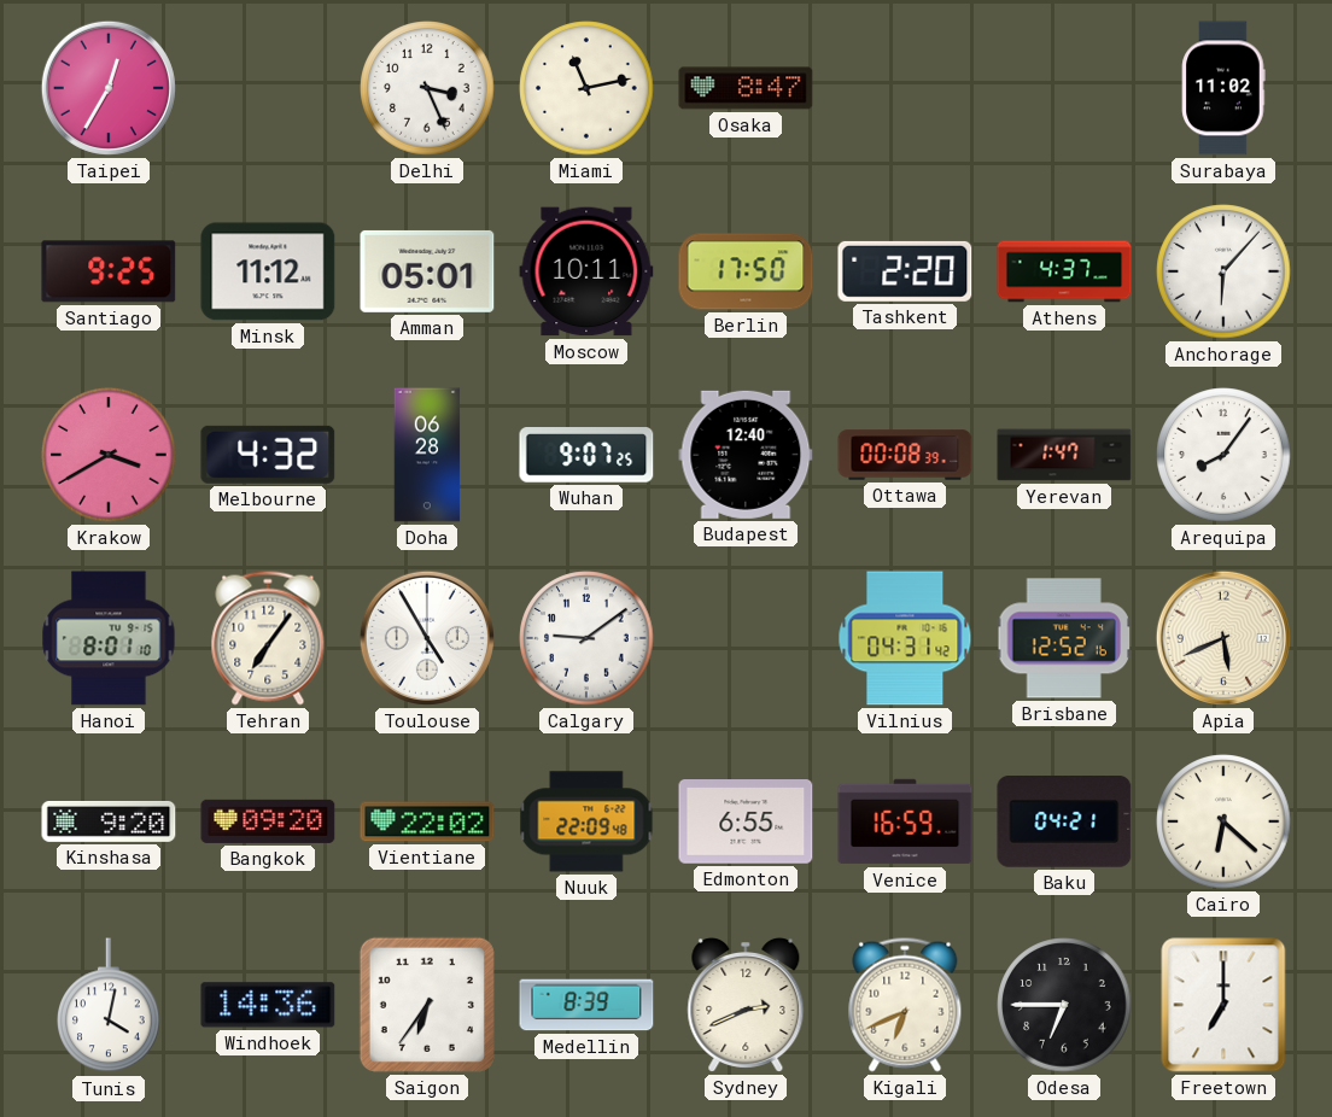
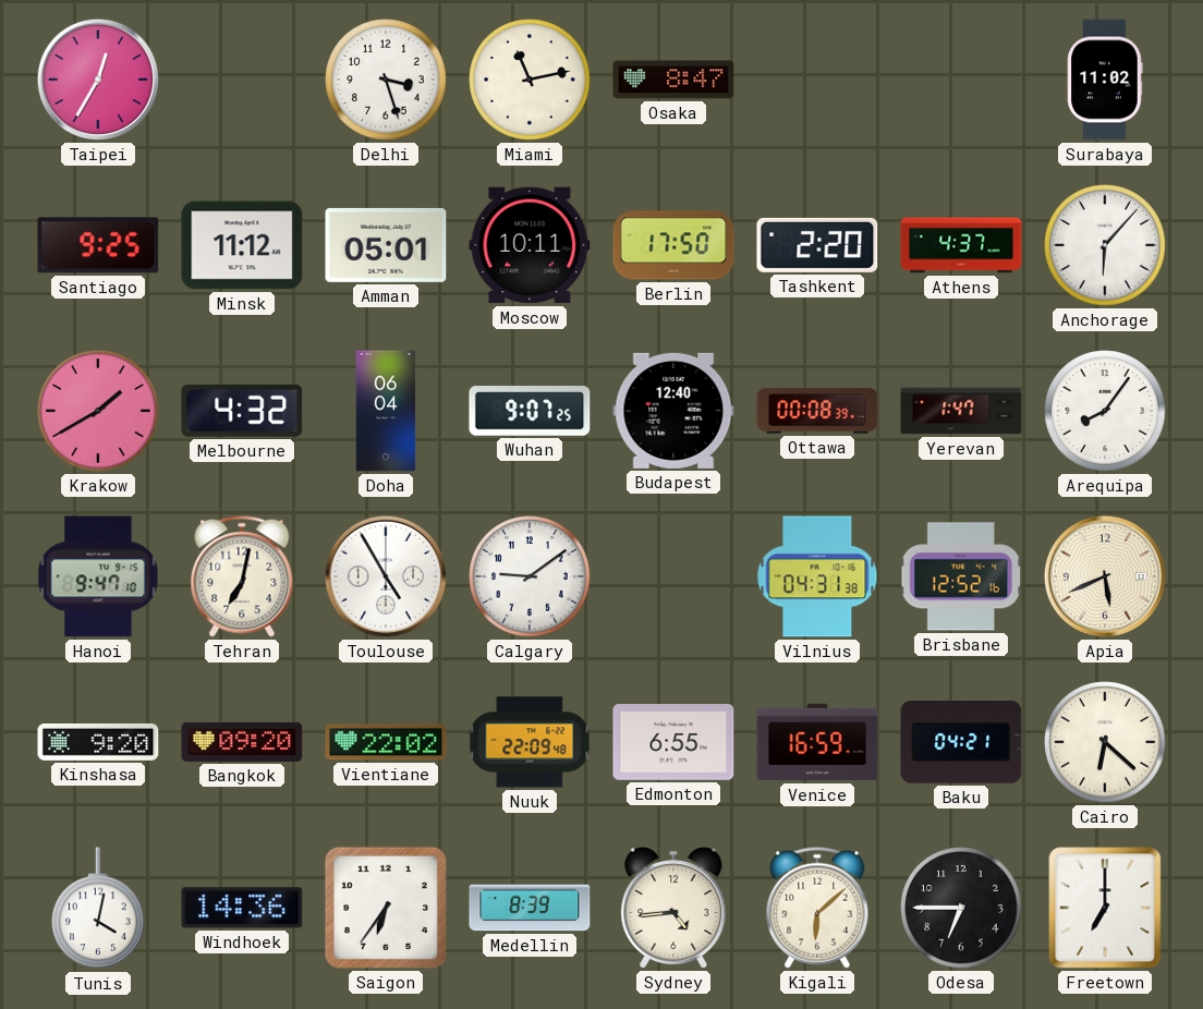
Delhi: 3:26 -> 3:27 (386, 80)
Krakow: 3:40 -> 1:40 (98, 411)
Doha: 06:28 -> 06:04 (386, 411)
Hanoi: 8:01 -> 9:47 (98, 576)
Tehran: 7:06 -> 7:02 (242, 576)
Vilnius: 04:31:42 -> 04:31:38 (817, 576)
Sydney: 2:41 -> 4:44 (673, 908)
Kigali: 6:41 -> 6:08 (817, 908)
